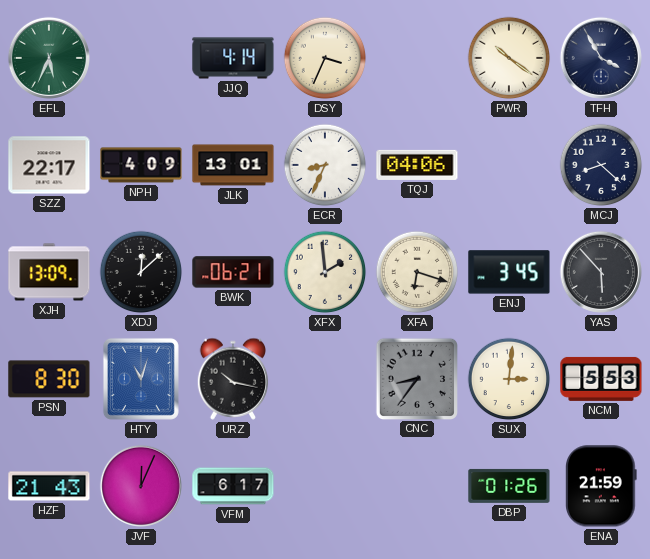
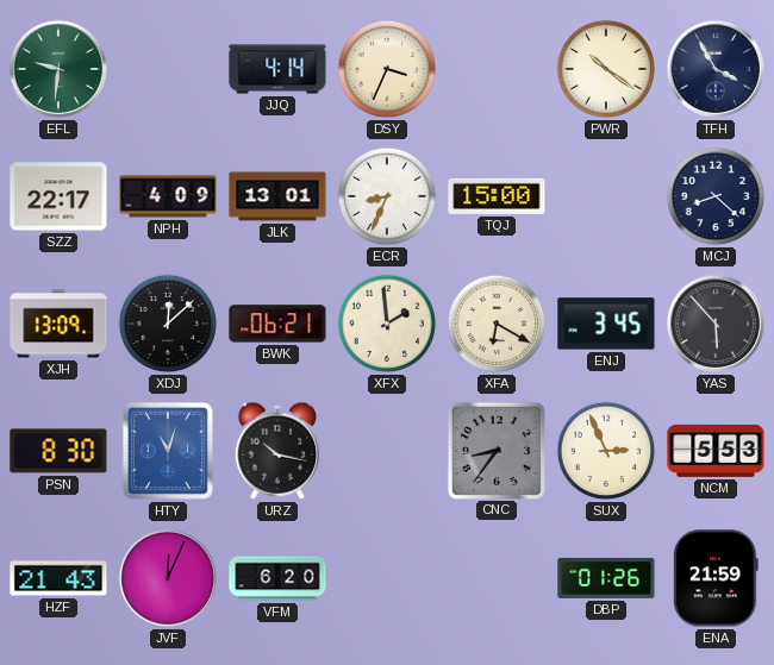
EFL: 5:34 -> 9:31 (58, 69)
TQJ: 04:06 -> 15:00 (497, 196)
XFA: 6:18 -> 6:20 (497, 324)
SUX: 3:01 -> 2:56 (606, 451)
VFM: 6:17 -> 6:20 (277, 578)
